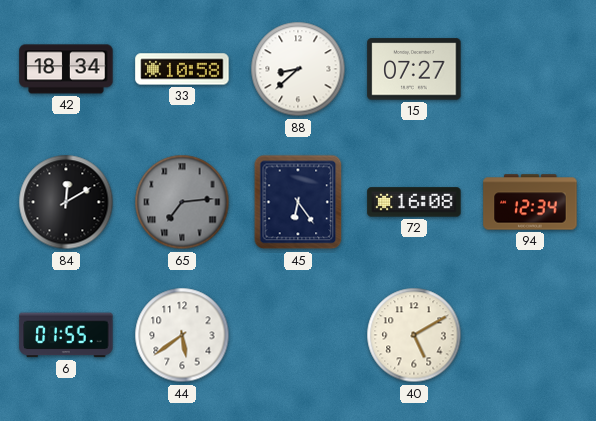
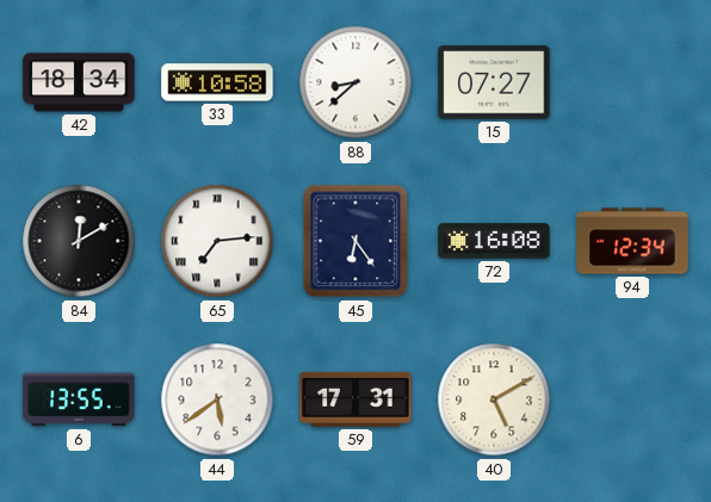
65 dial: grey -> white (217, 241)
6: 01:55 -> 13:55 (79, 399)
59: none -> 17:31 (355, 399)
